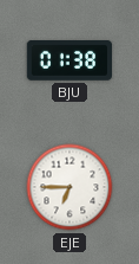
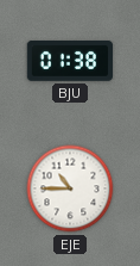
EJE: 6:45 -> 10:45 (70, 188)
